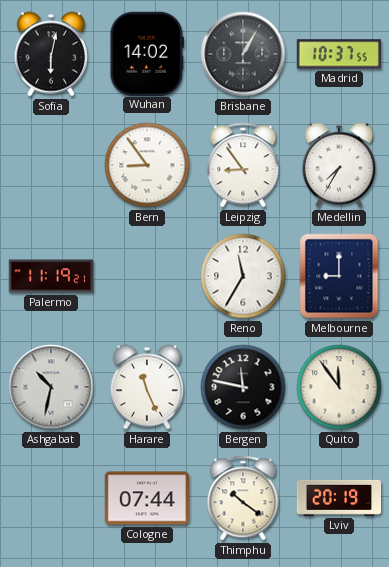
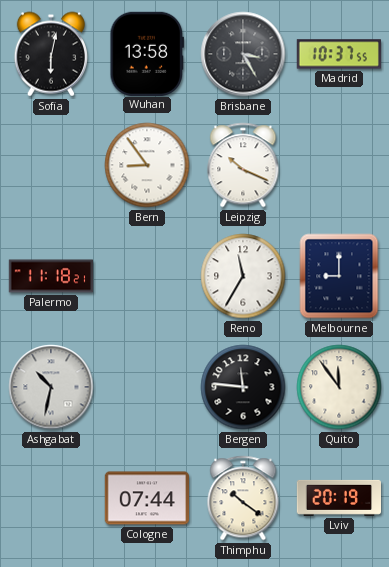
Wuhan: 14:02 -> 13:58 (147, 53)
Brisbane: 1:05 -> 3:25 (243, 54)
Leipzig: 8:54 -> 10:19 (243, 165)
Medellin: 7:35 -> none (339, 165)
Palermo: 11:19 -> 11:18 (51, 276)
Harare: 11:26 -> none (147, 387)
Bergen: 11:47 -> 11:46 (243, 387)
